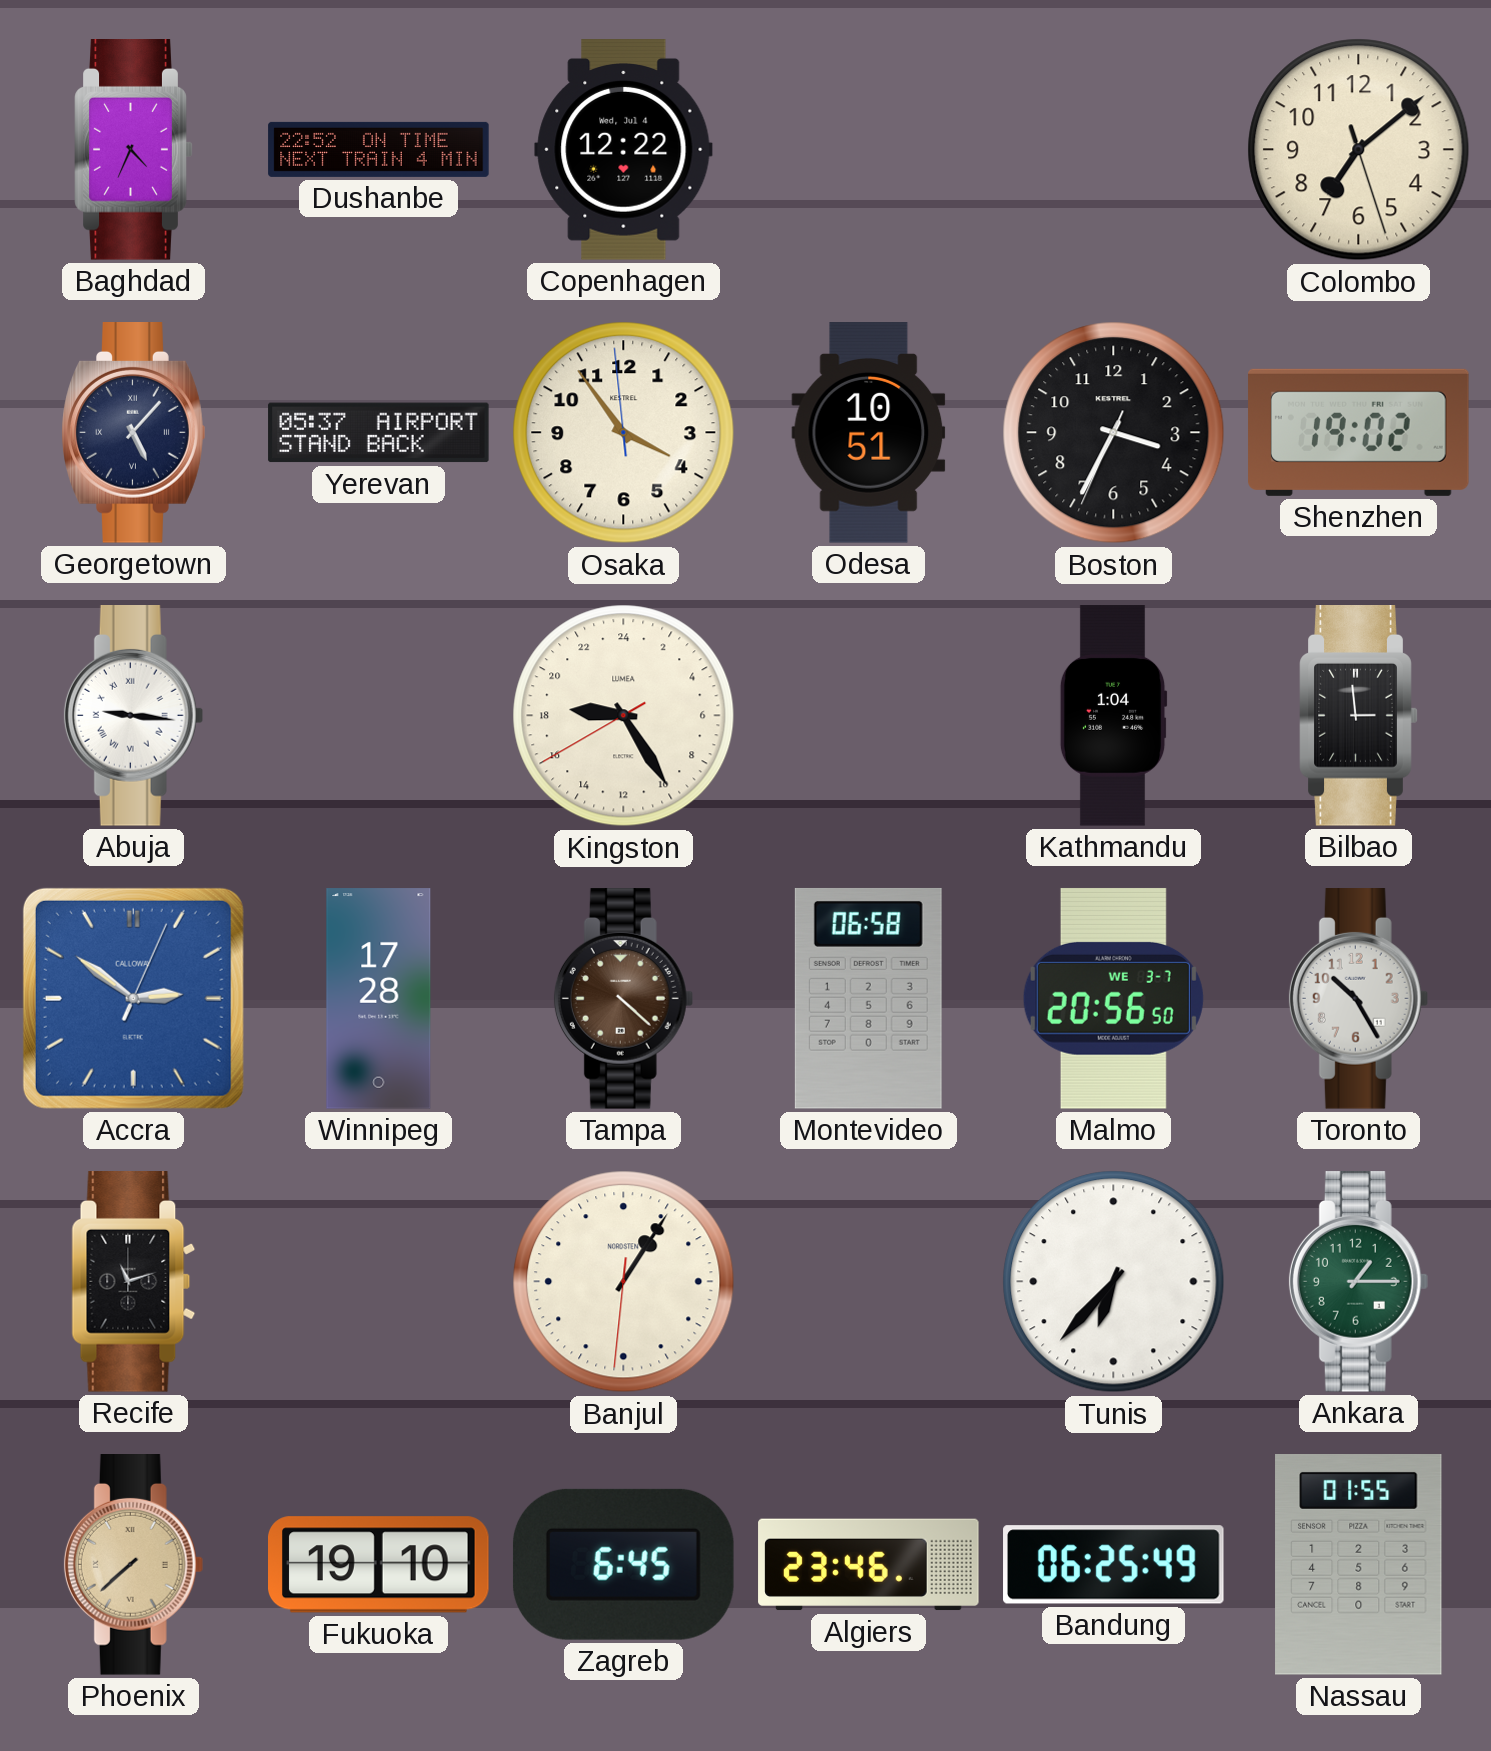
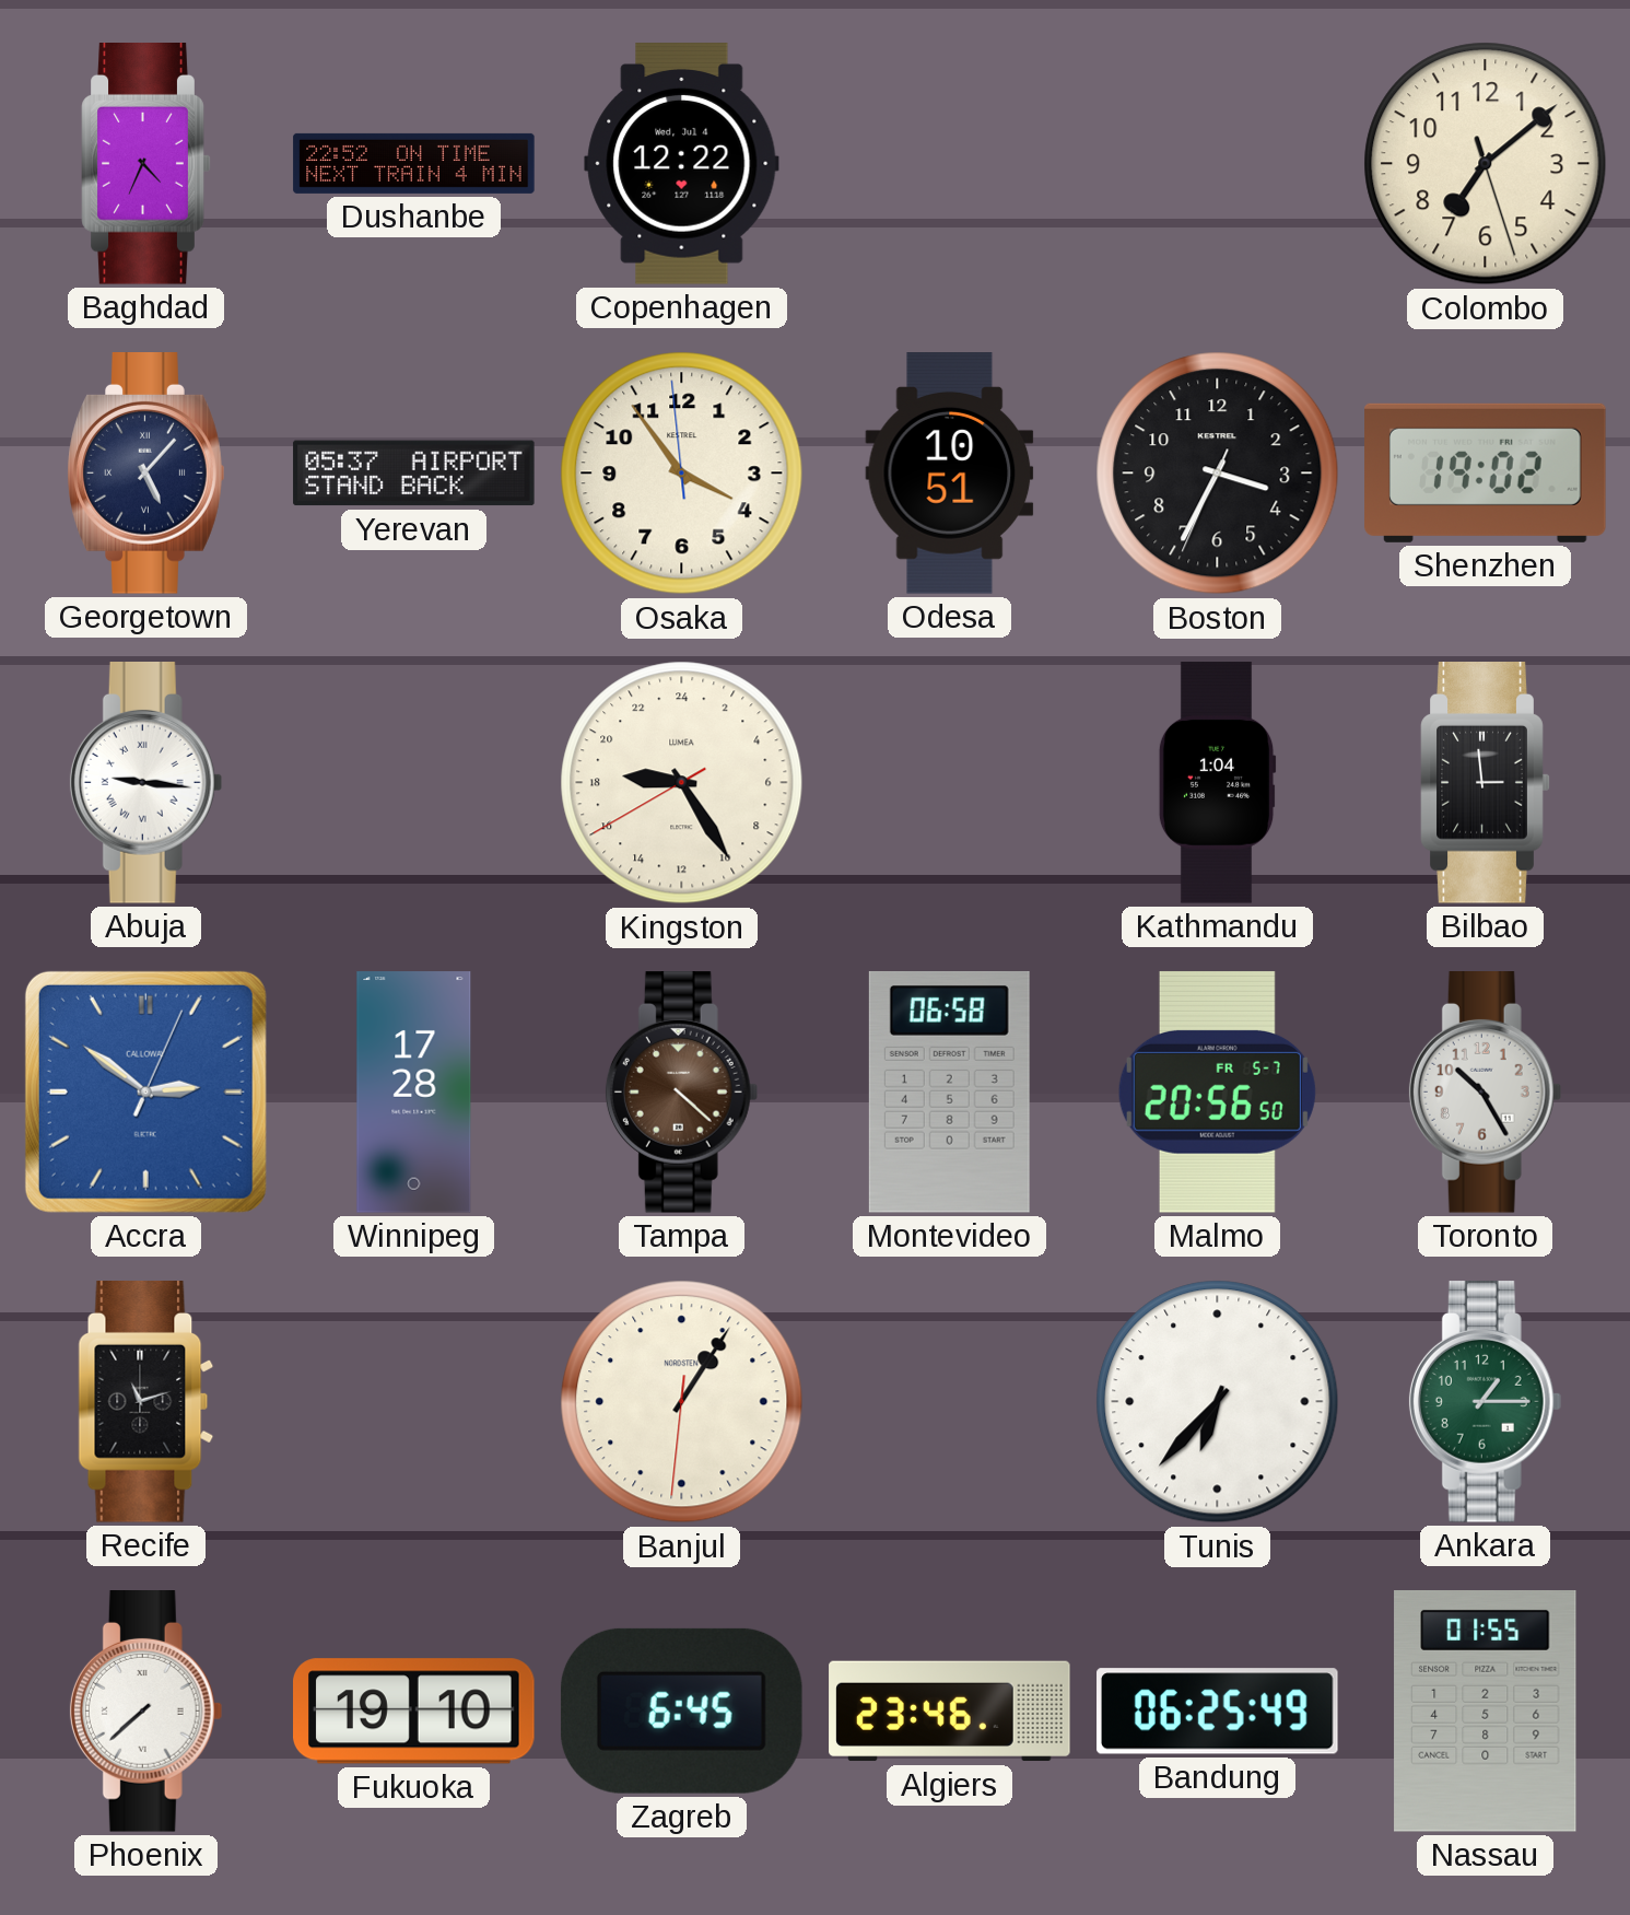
Malmo date: WE 3-7 -> FR 5-7 (1217, 1091)
Phoenix dial: champagne -> white (146, 1712)
